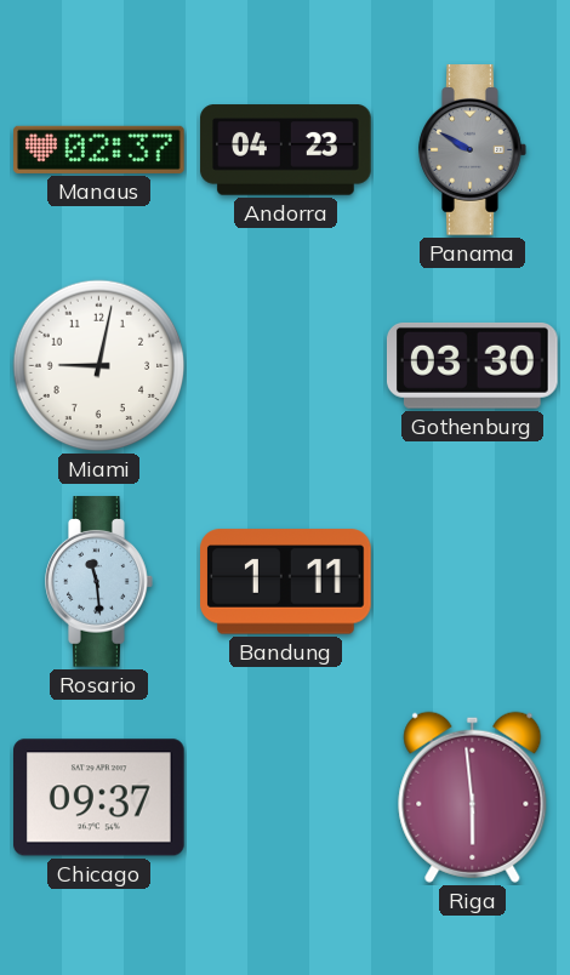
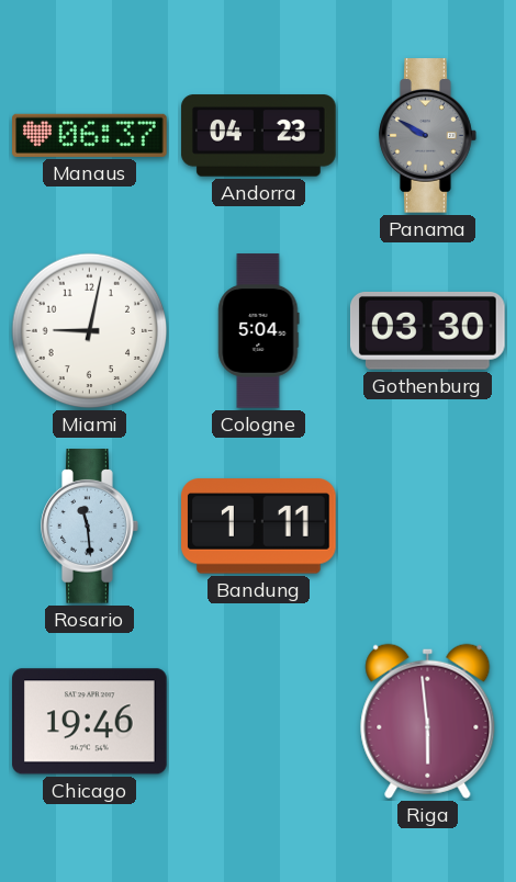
Manaus: 02:37 -> 06:37 (90, 135)
Cologne: none -> 5:04 (259, 331)
Chicago: 09:37 -> 19:46 (90, 722)
